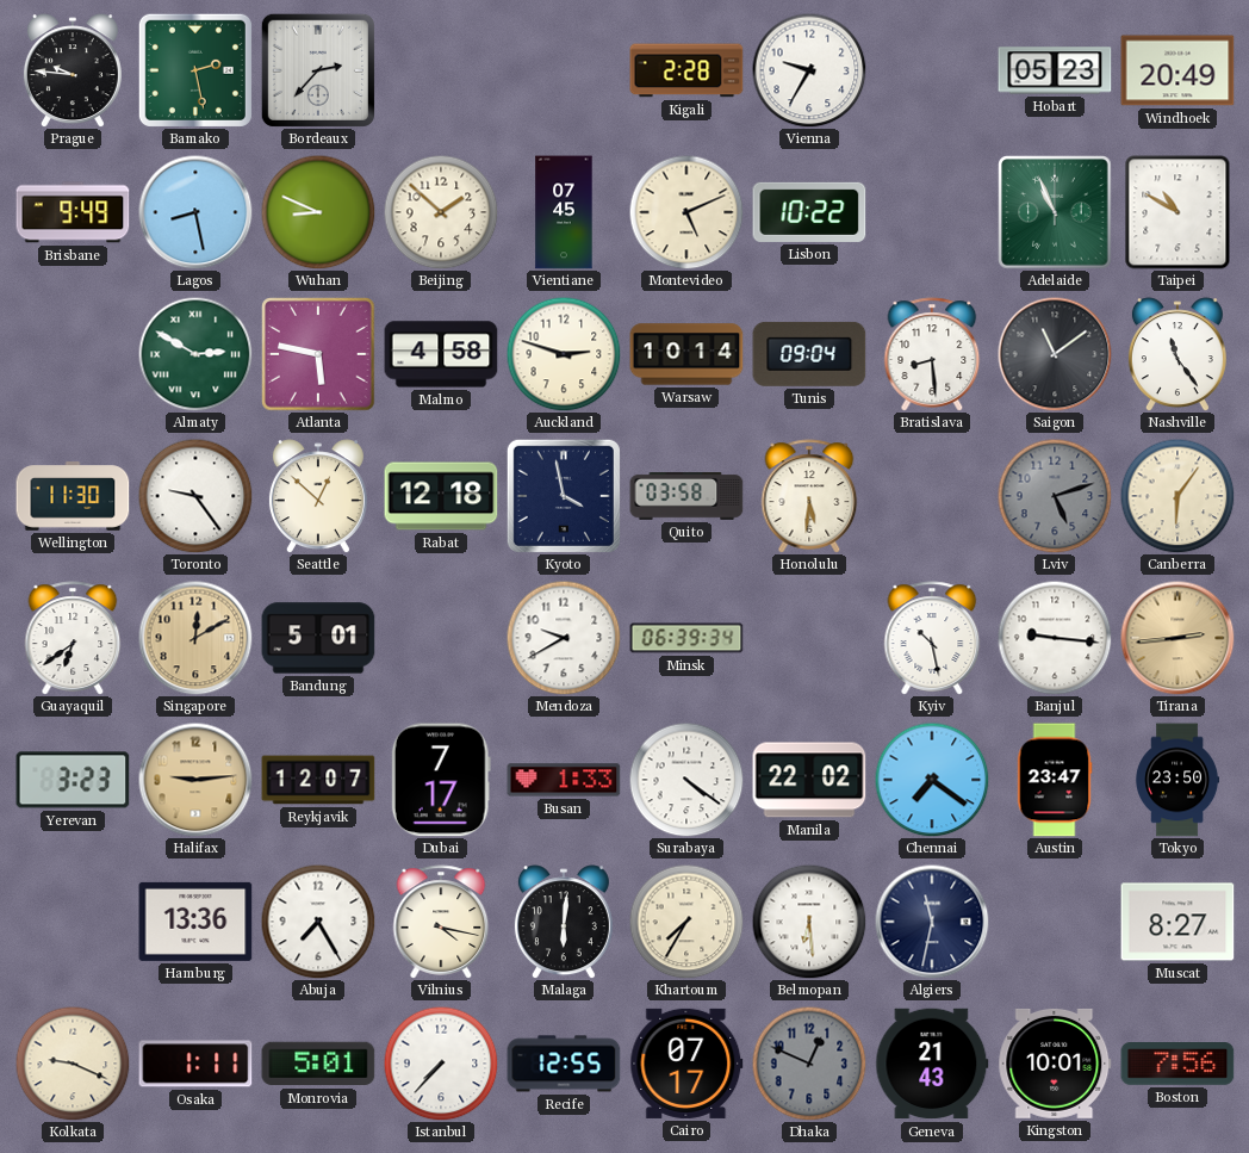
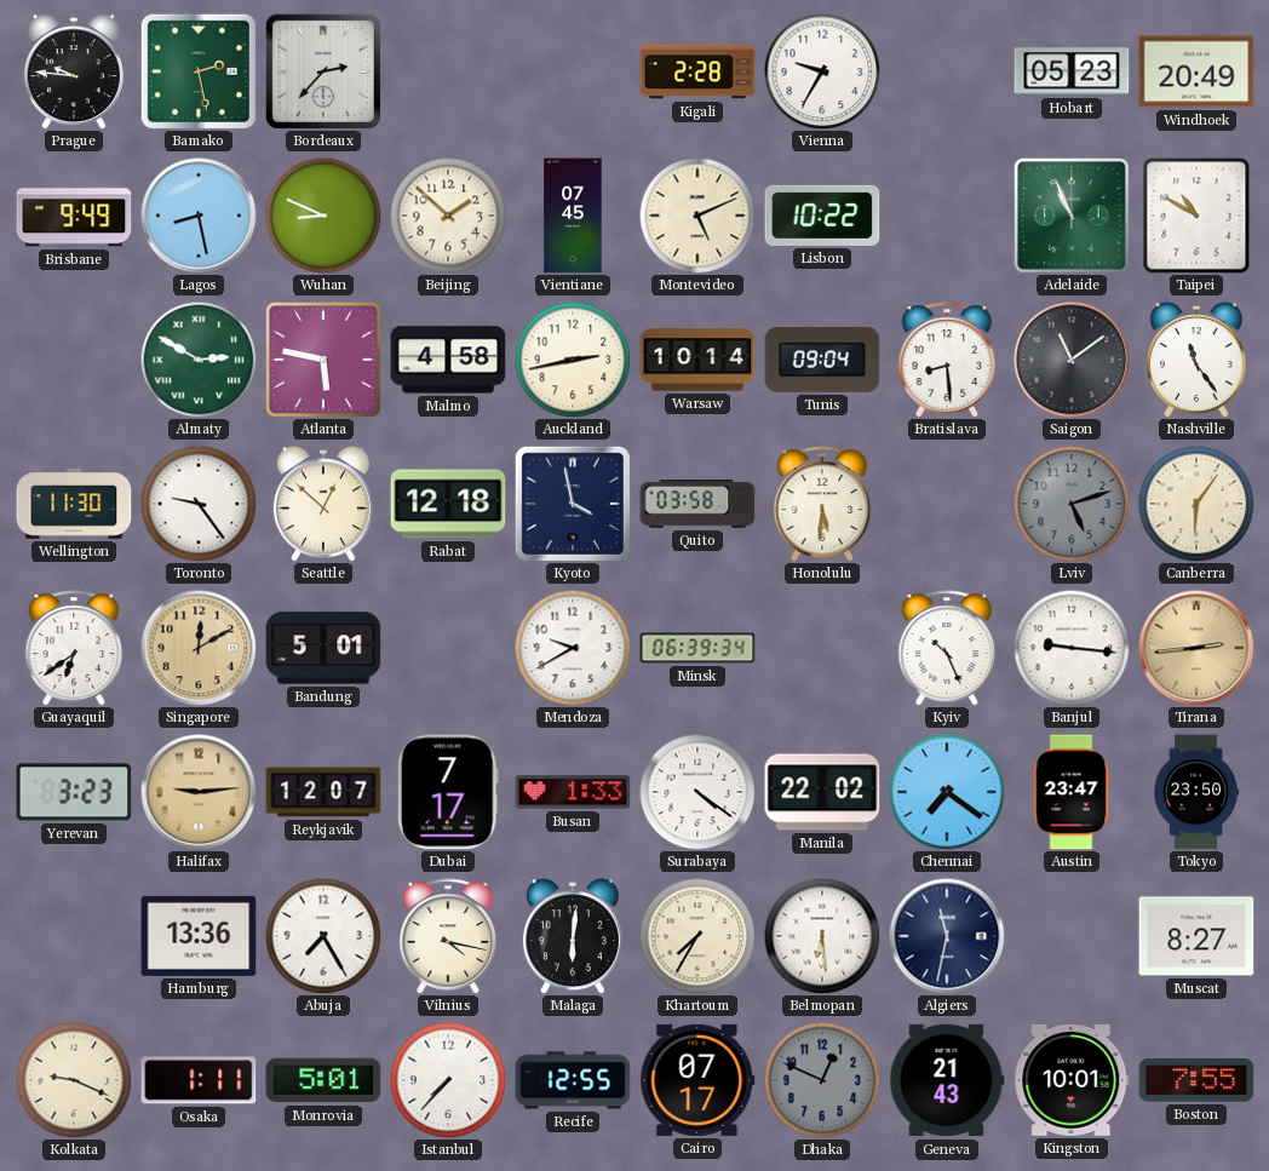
Auckland: 2:48 -> 2:43 (573, 360)
Kyiv: 10:28 -> 10:26 (947, 648)
Boston: 7:56 -> 7:55 (1196, 1081)
